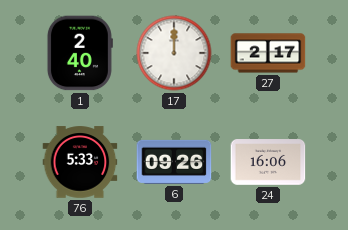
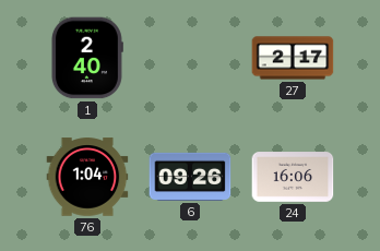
17: 12:00 -> none (174, 53)
76: 5:33 -> 1:04 (87, 177)
